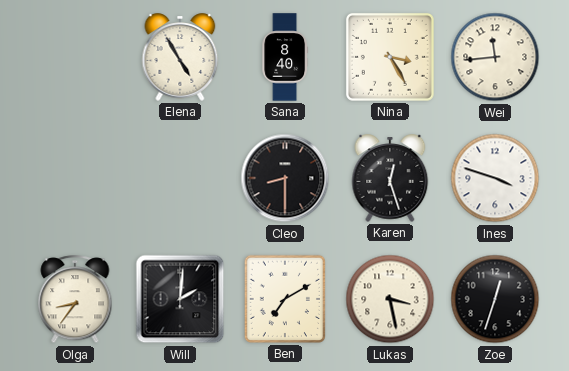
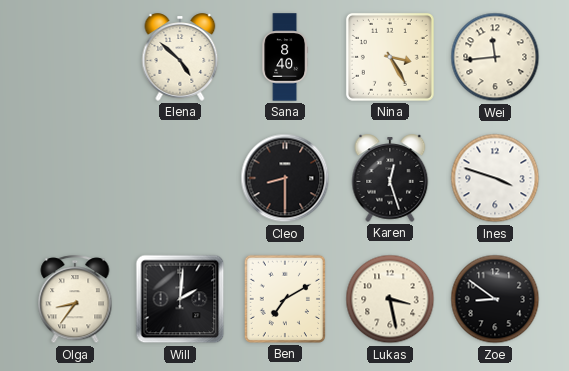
Elena: 4:55 -> 4:52 (180, 57)
Zoe: 12:33 -> 8:51 (495, 299)
